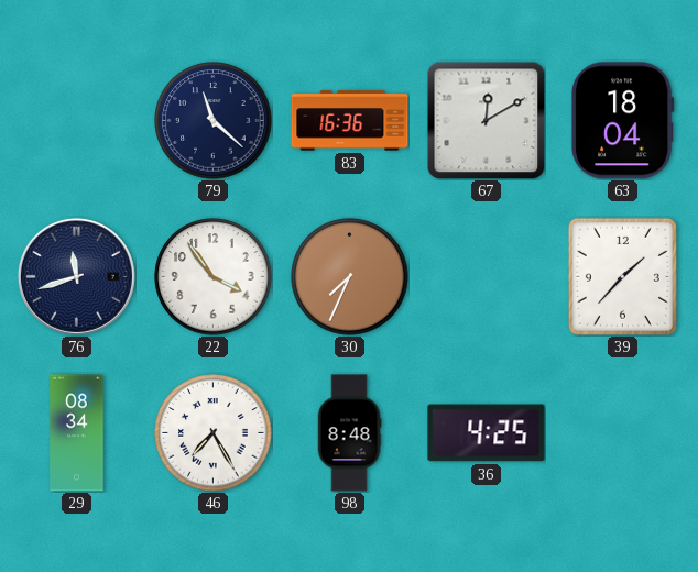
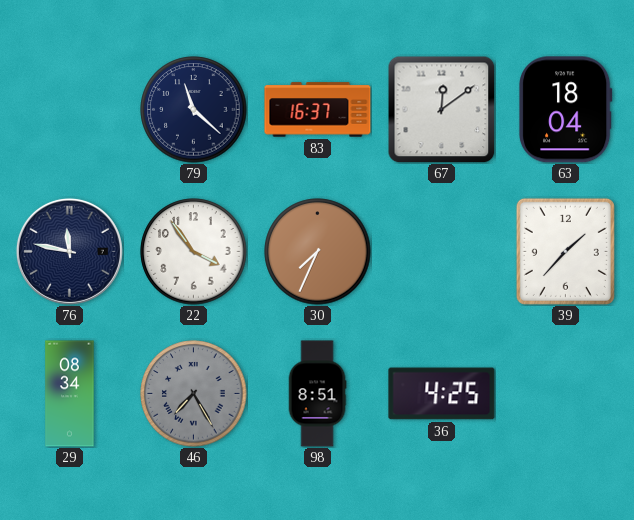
83: 16:36 -> 16:37 (318, 110)
67: 12:10 -> 12:09 (441, 109)
76: 11:42 -> 11:47 (69, 251)
46 dial: white -> grey (194, 394)
98: 8:48 -> 8:51 (317, 394)
